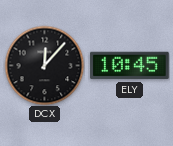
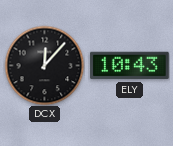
ELY: 10:45 -> 10:43 (130, 66)
